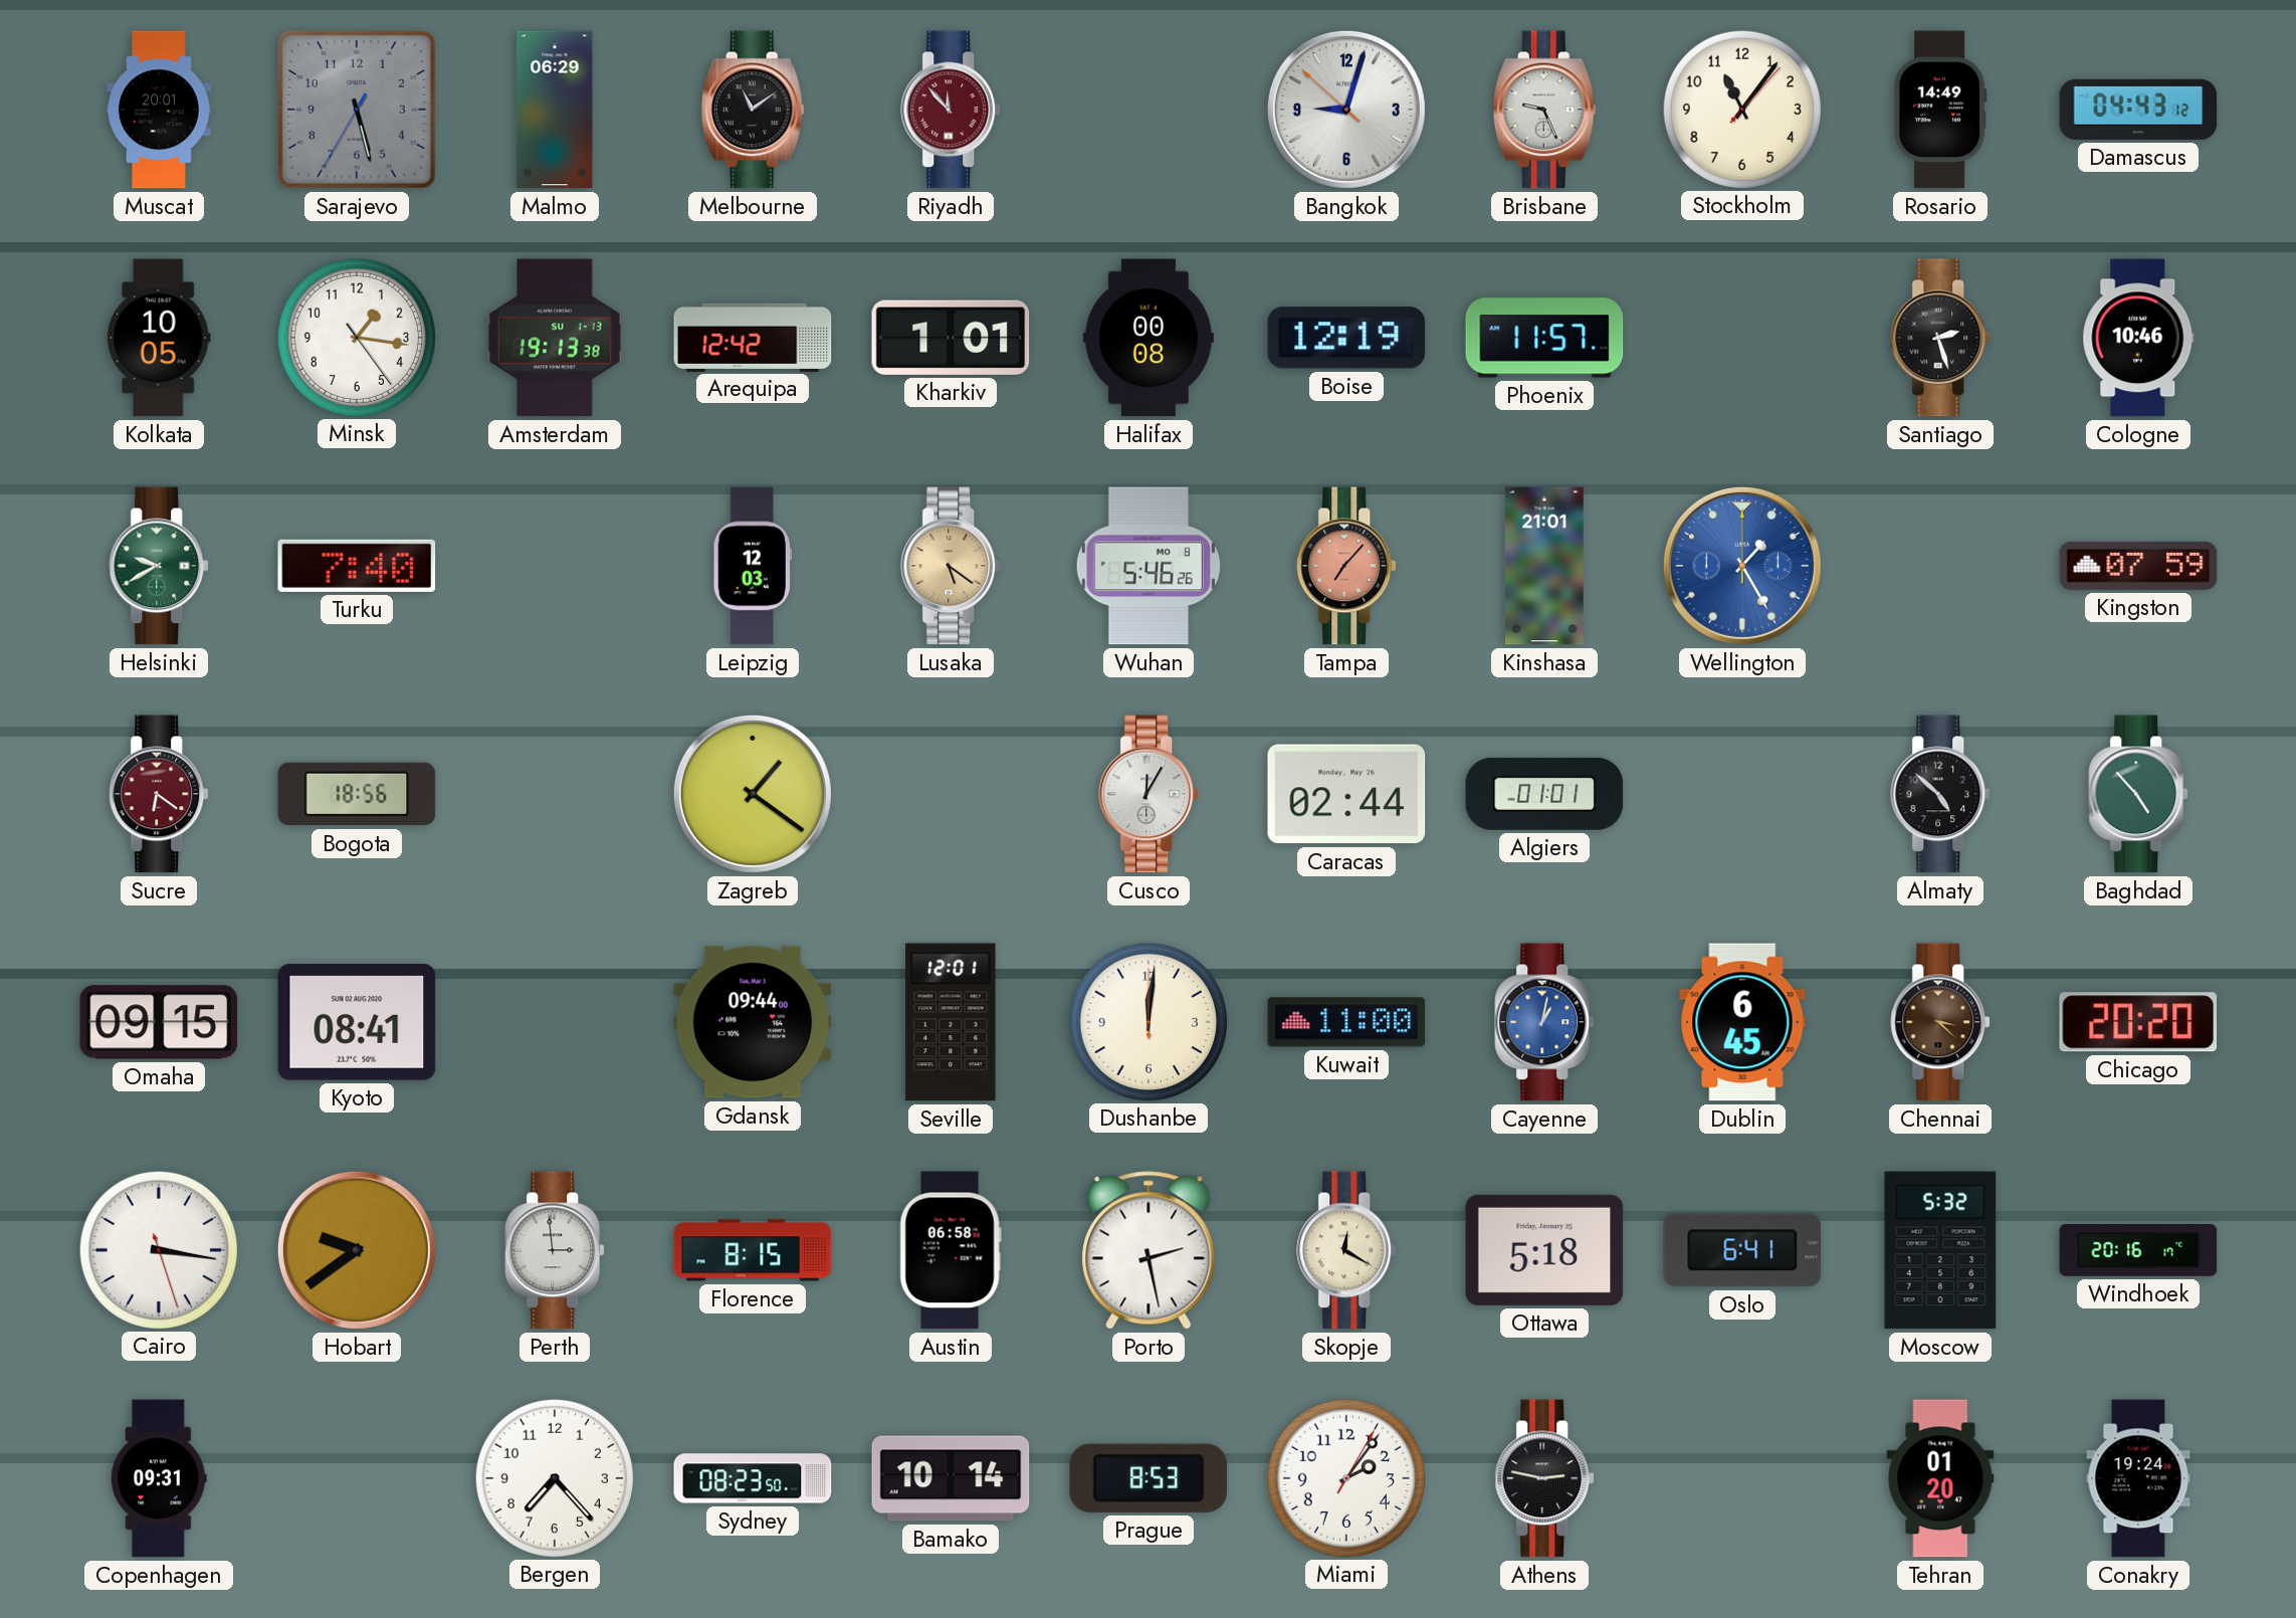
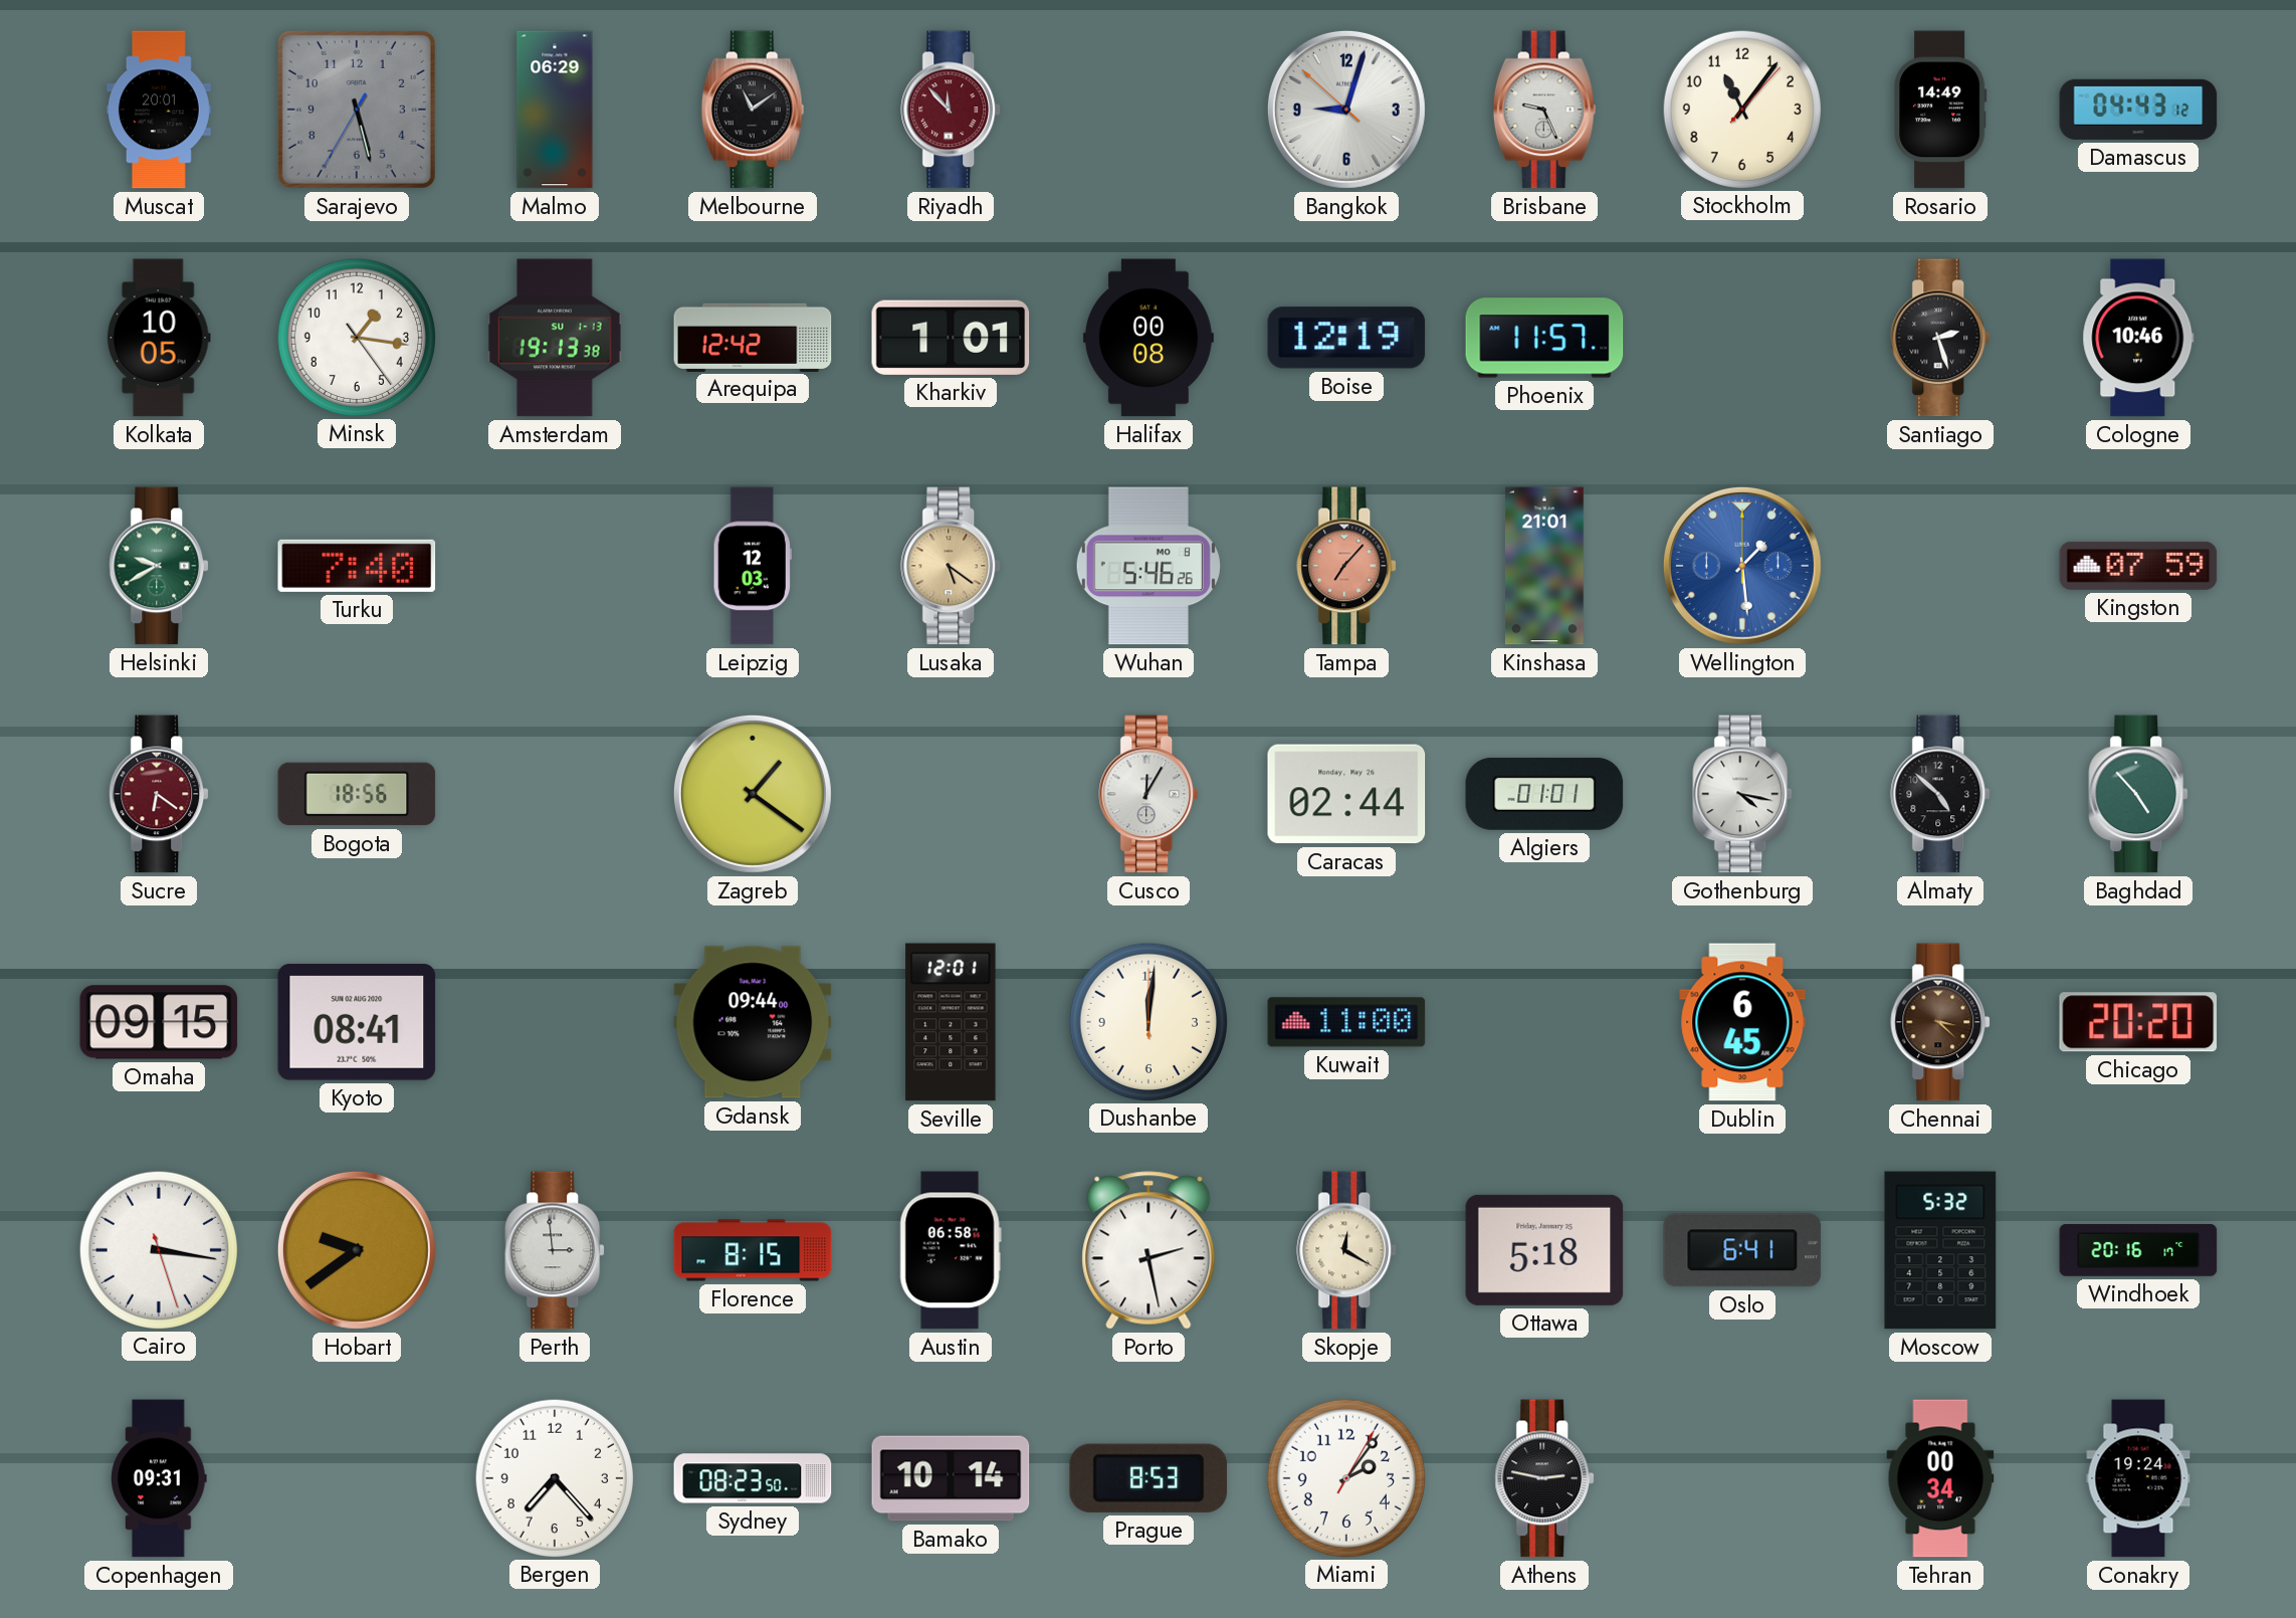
Wellington: 1:25 -> 1:29 (1742, 566)
Gothenburg: none -> 4:17 (1743, 794)
Cayenne: 1:02 -> none (1545, 1022)
Tehran: 01:20 -> 00:34 (1940, 1478)
